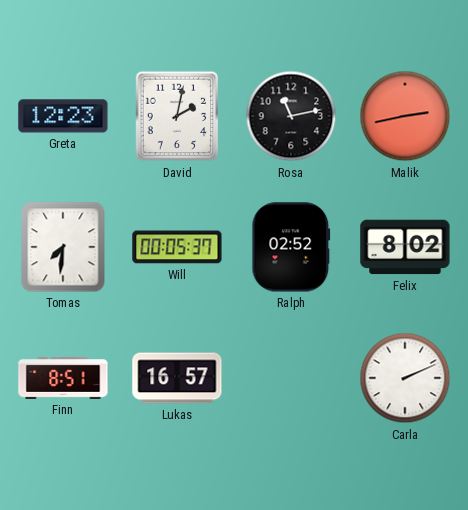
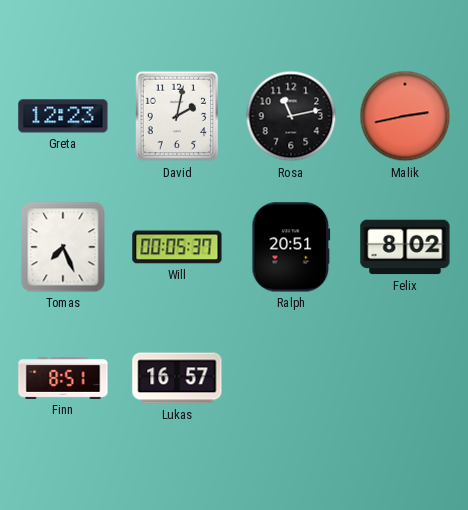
Tomas: 7:31 -> 7:26 (63, 247)
Ralph: 02:52 -> 20:51 (291, 247)
Carla: 2:11 -> none (405, 378)
